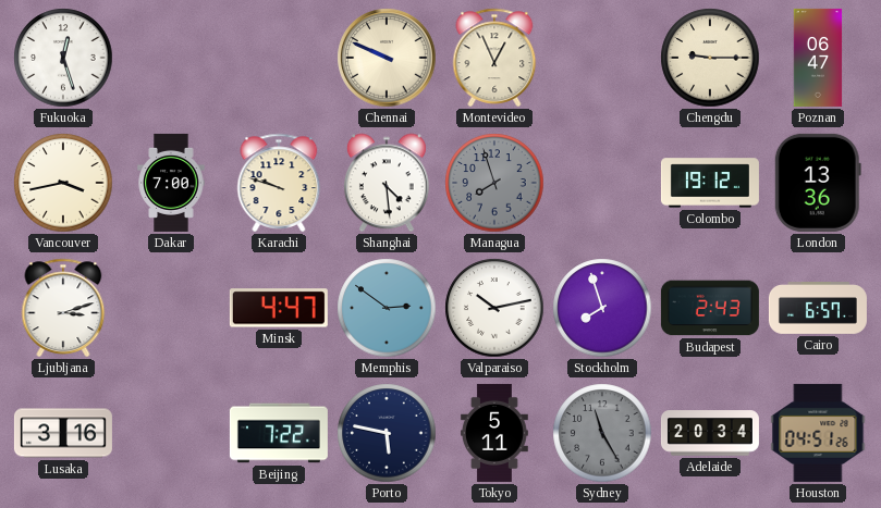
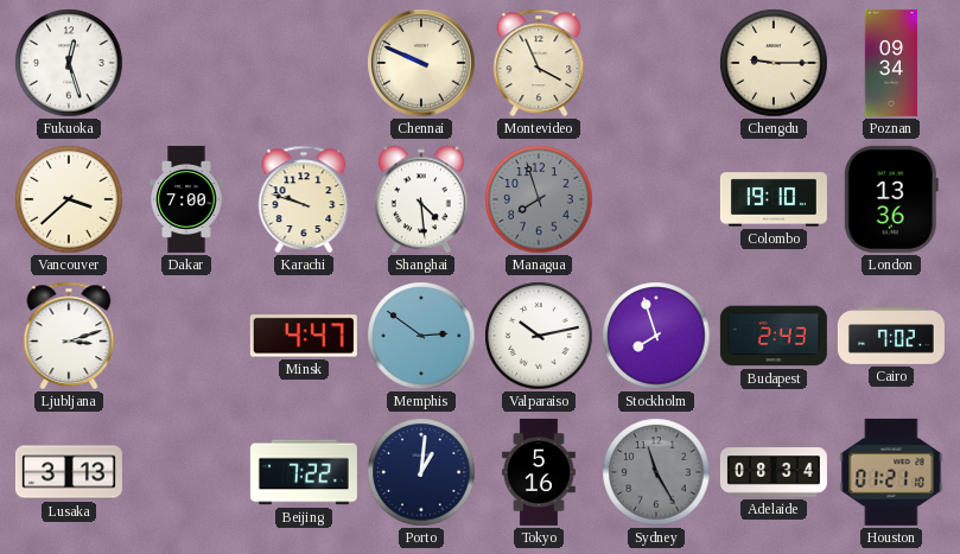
Montevideo: 12:56 -> 3:56 (539, 63)
Poznan: 06:47 -> 09:34 (891, 63)
Vancouver: 3:43 -> 3:38 (69, 199)
Colombo: 19:12 -> 19:10 (774, 199)
Cairo: 6:57 -> 7:02 (891, 336)
Lusaka: 3:16 -> 3:13 (69, 472)
Porto: 5:47 -> 1:01 (421, 472)
Tokyo: 5:11 -> 5:16 (539, 472)
Adelaide: 20:34 -> 08:34 (774, 472)
Houston: 04:51 -> 01:21 (891, 472)
